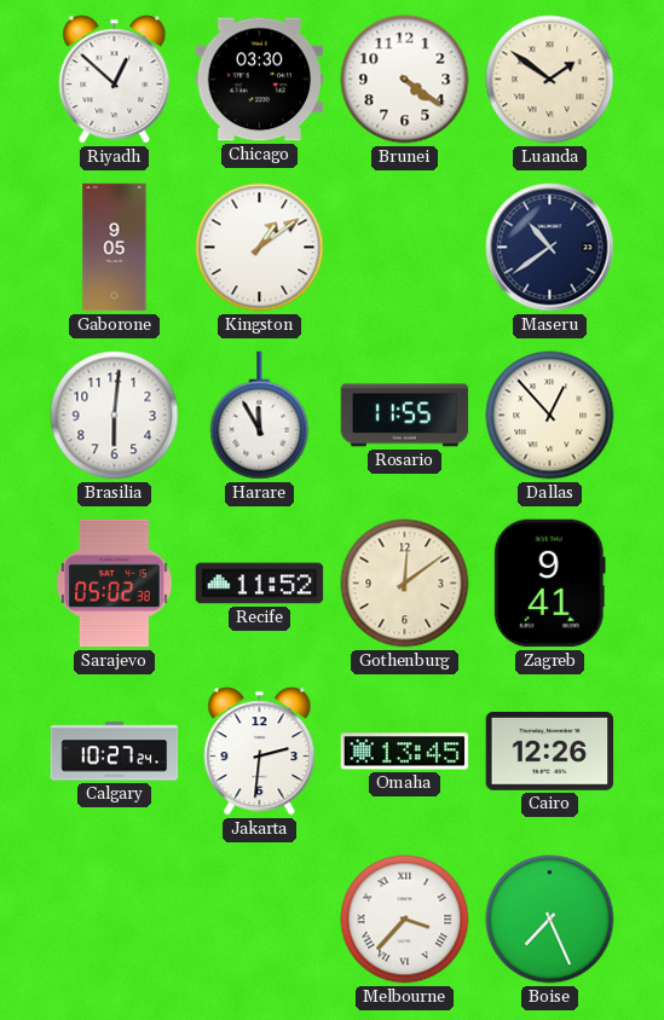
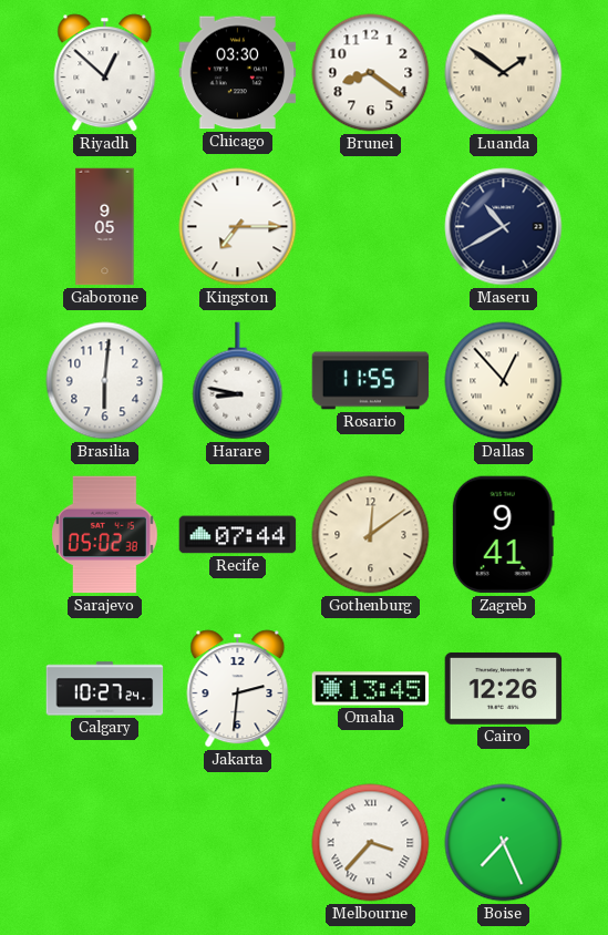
Brunei: 4:21 -> 8:21 (371, 73)
Kingston: 1:09 -> 7:15 (238, 227)
Maseru: 10:39 -> 10:40 (504, 227)
Harare: 11:55 -> 8:47 (238, 381)
Recife: 11:52 -> 07:44 (238, 535)
